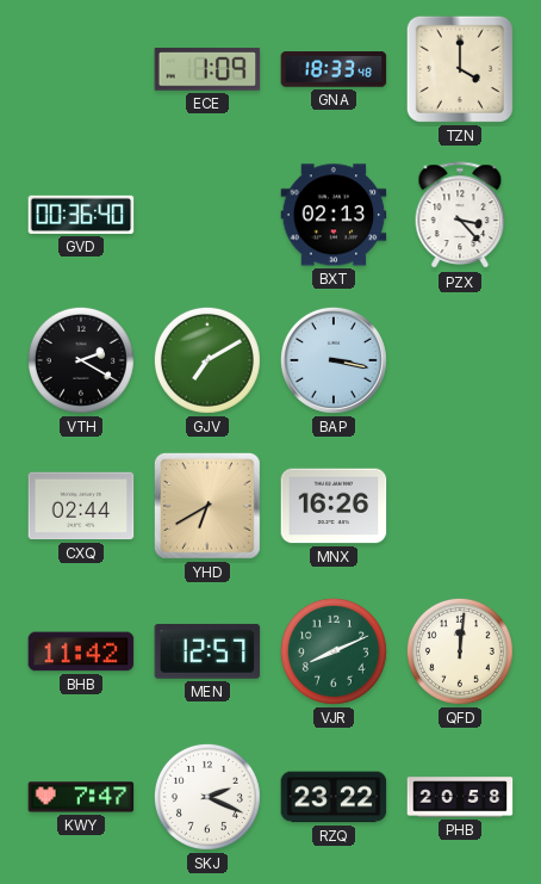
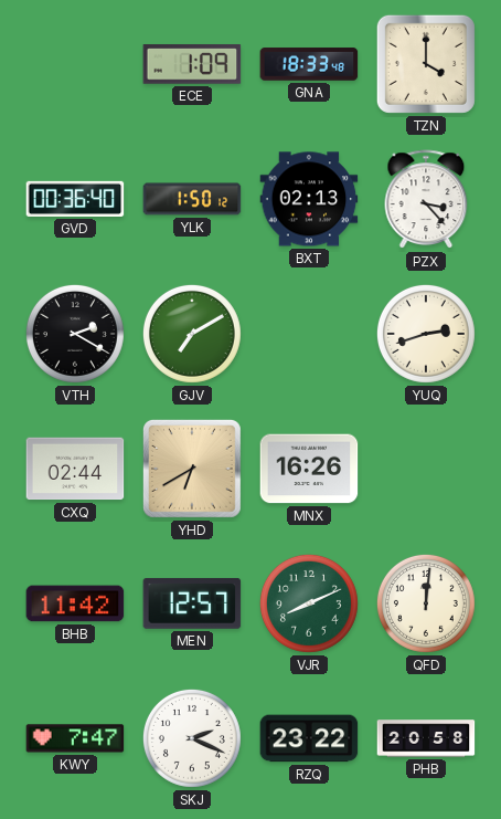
YLK: none -> 1:50 (192, 199)
BAP: 3:17 -> none (334, 360)
YUQ: none -> 2:42 (426, 334)
